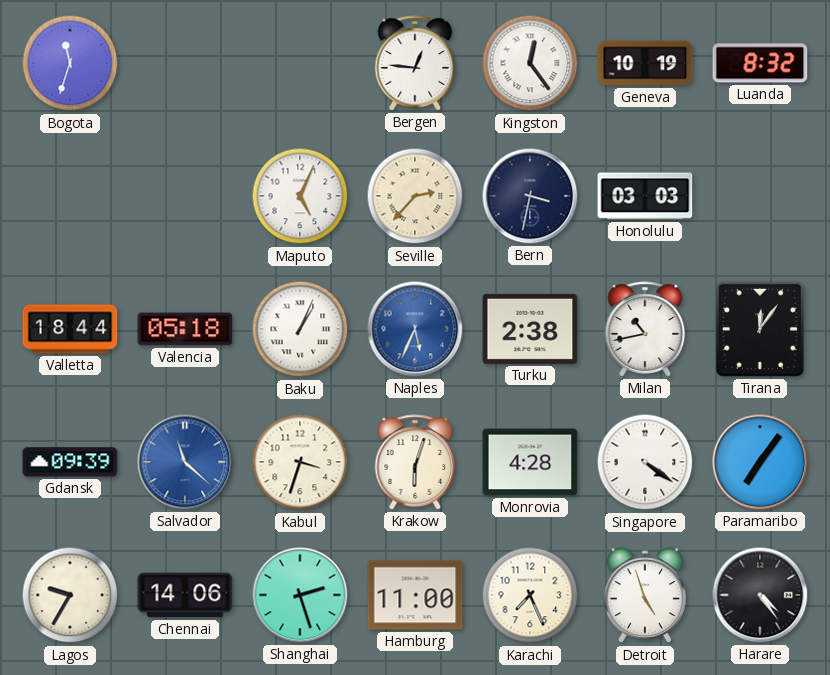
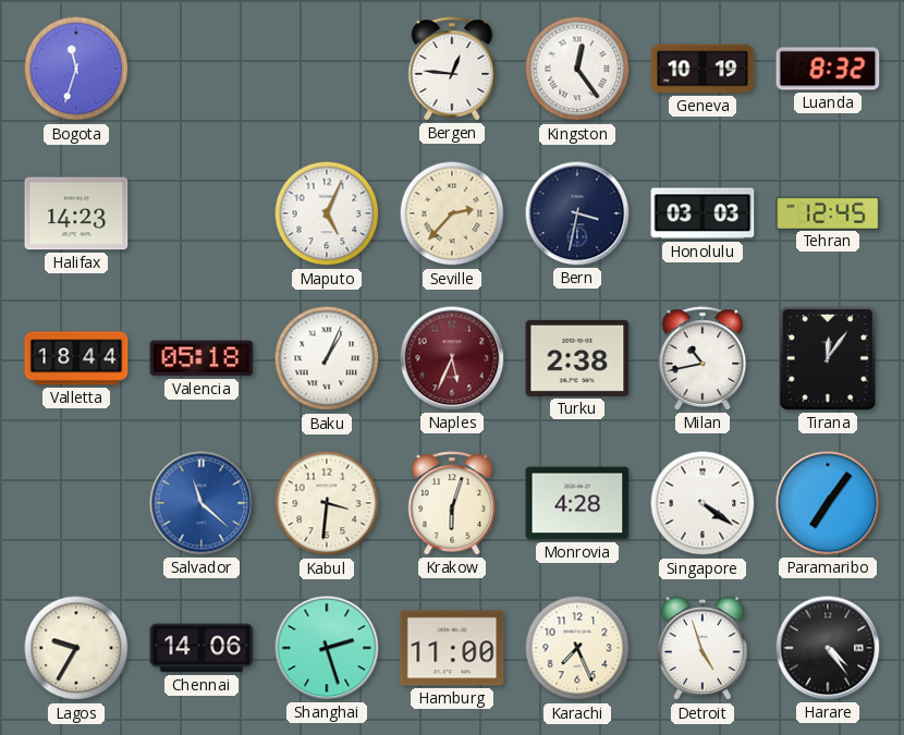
Halifax: none -> 14:23 (76, 213)
Tehran: none -> 12:45 (828, 212)
Naples dial: blue -> burgundy (452, 358)
Gdansk: 09:39 -> none (70, 462)
Kabul: 3:33 -> 3:31 (327, 503)
